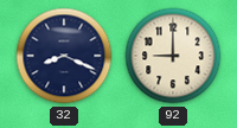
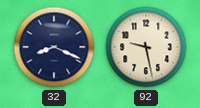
92: 9:00 -> 9:28 (146, 47)
